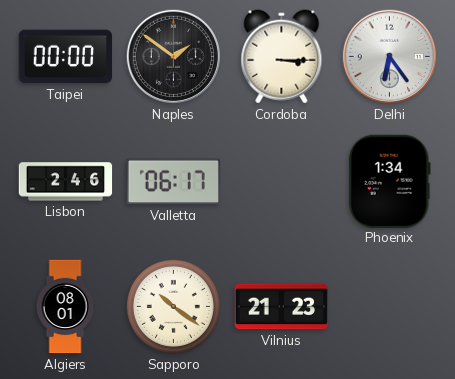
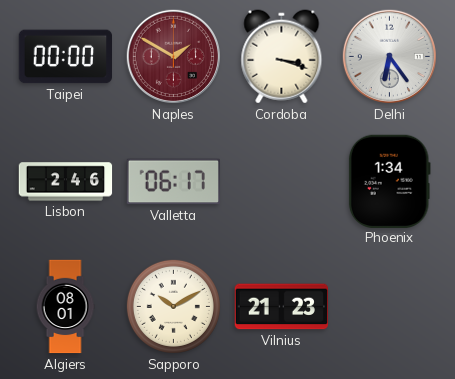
Naples: 1:51 -> 1:50 (173, 56)
Naples dial: black -> burgundy (173, 56)
Cordoba: 3:15 -> 3:18 (282, 57)
Sapporo: 10:21 -> 10:10 (173, 306)
